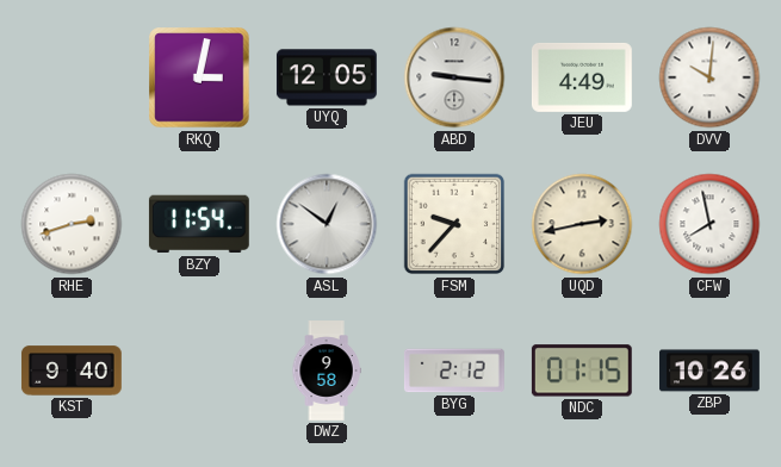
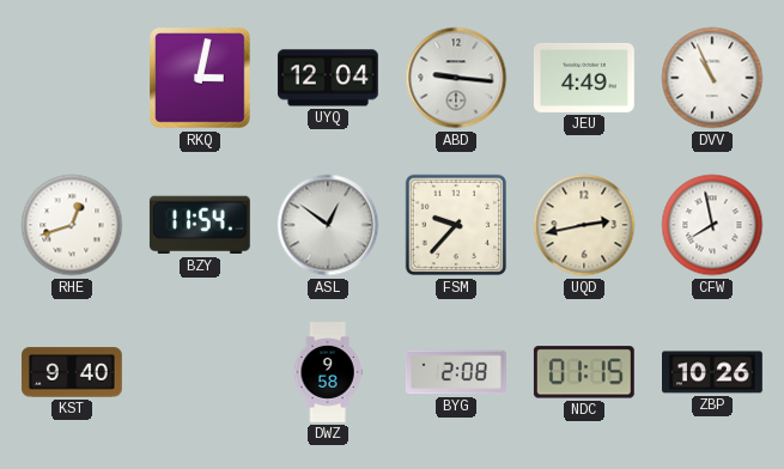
UYQ: 12:05 -> 12:04 (328, 78)
DVV: 10:01 -> 10:56 (712, 78)
RHE: 2:42 -> 12:42 (72, 225)
BYG: 2:12 -> 2:08 (456, 372)
